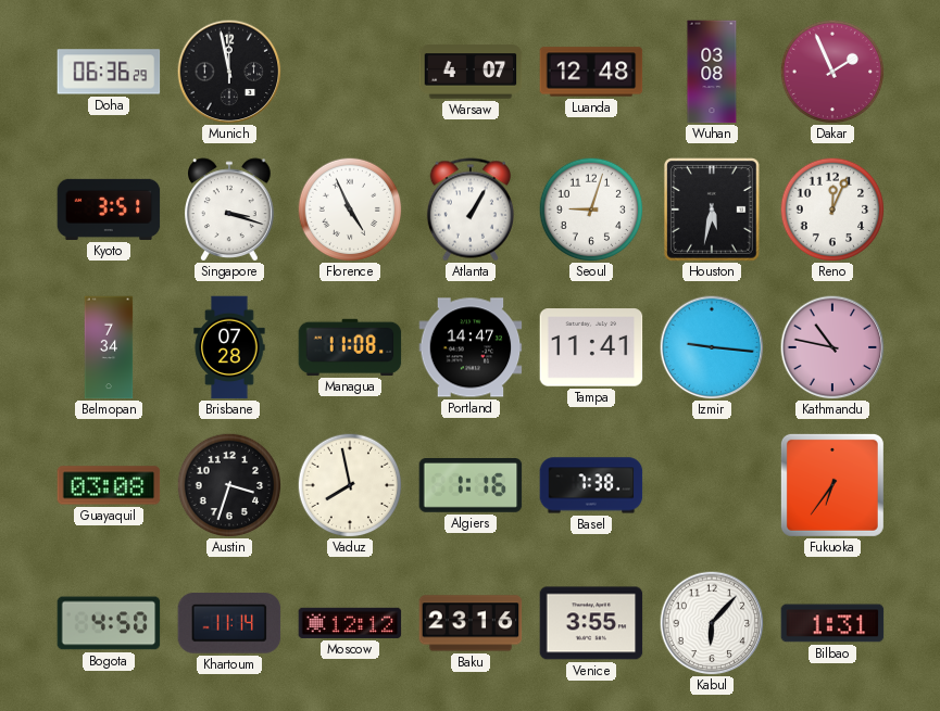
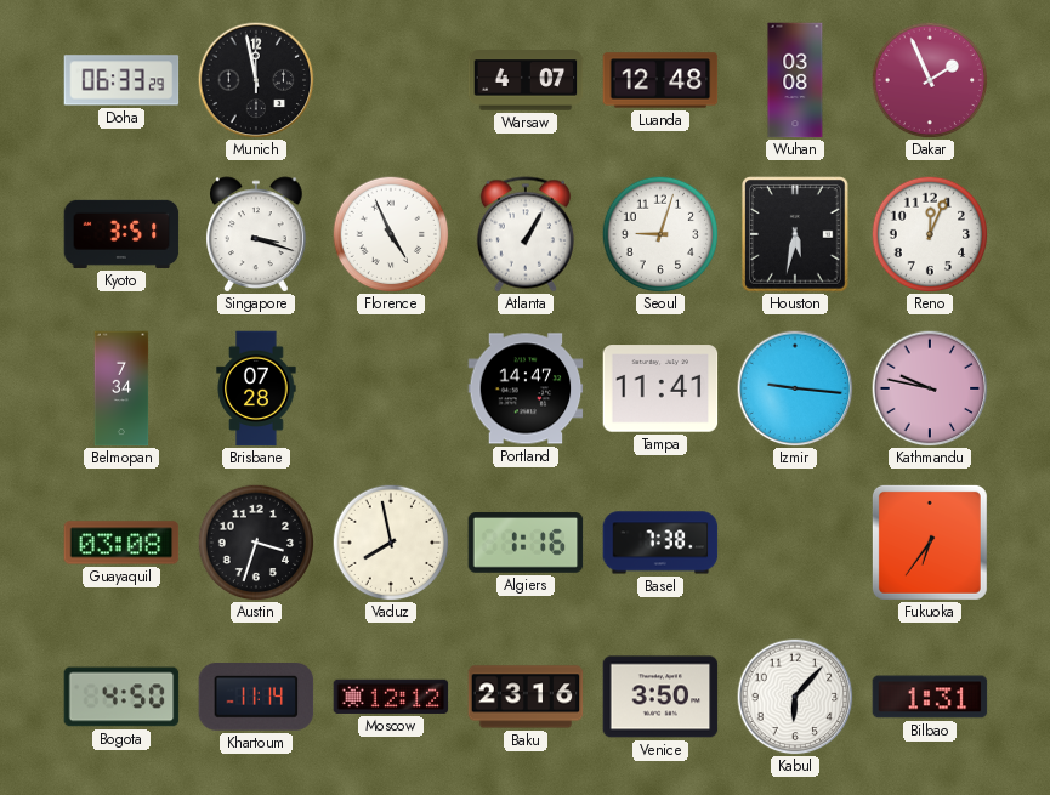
Doha: 06:36 -> 06:33 (121, 80)
Managua: 11:08 -> none (350, 347)
Kathmandu: 10:47 -> 9:47 (930, 388)
Venice: 3:55 -> 3:50 (660, 697)
